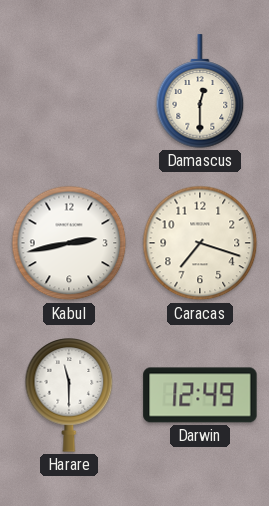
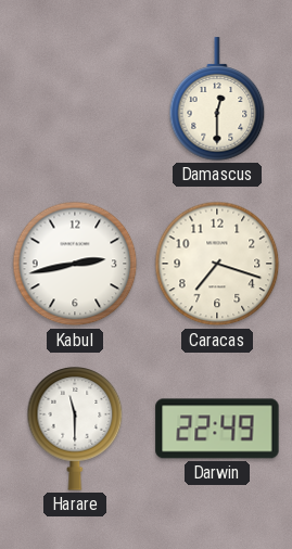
Darwin: 12:49 -> 22:49 (217, 429)
